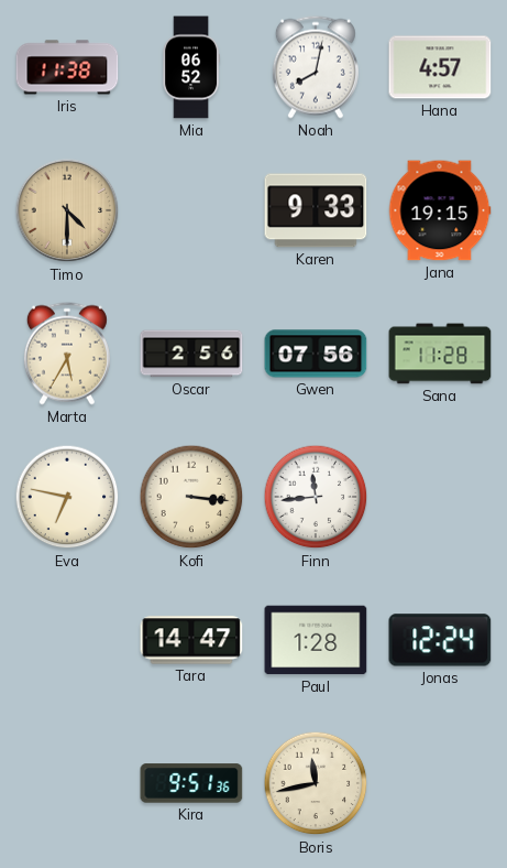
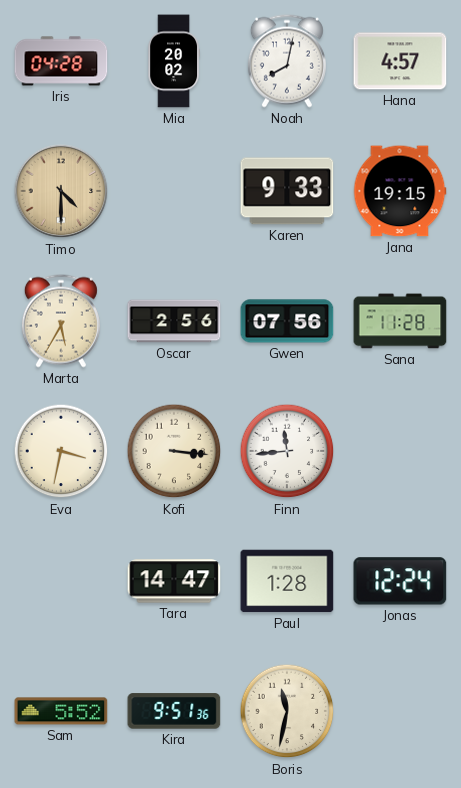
Iris: 11:38 -> 04:28 (61, 61)
Mia: 06:52 -> 20:02 (173, 61)
Eva: 6:47 -> 3:32 (61, 451)
Sam: none -> 5:52 (61, 711)
Boris: 11:43 -> 11:32 (287, 711)
